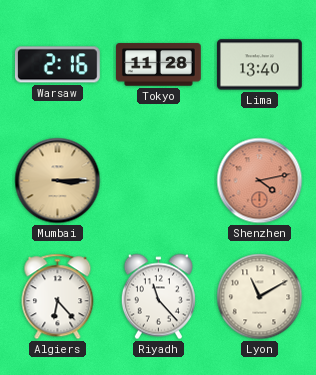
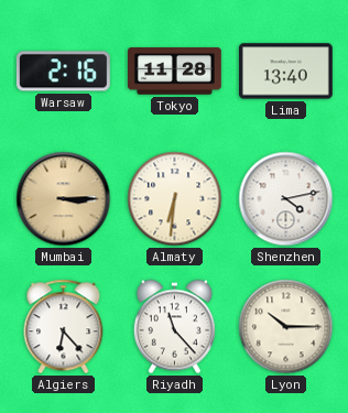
Almaty: none -> 6:31 (175, 199)
Shenzhen dial: salmon -> white (286, 199)
Lyon: 11:10 -> 10:15 (286, 327)
